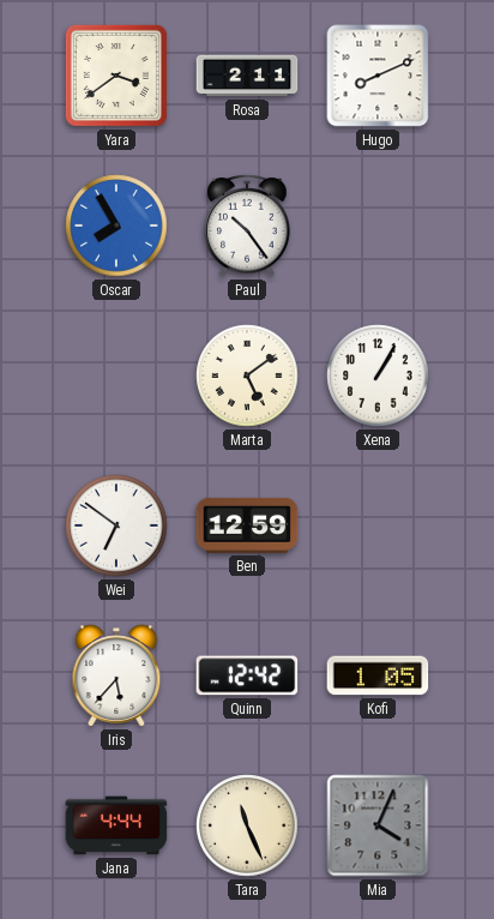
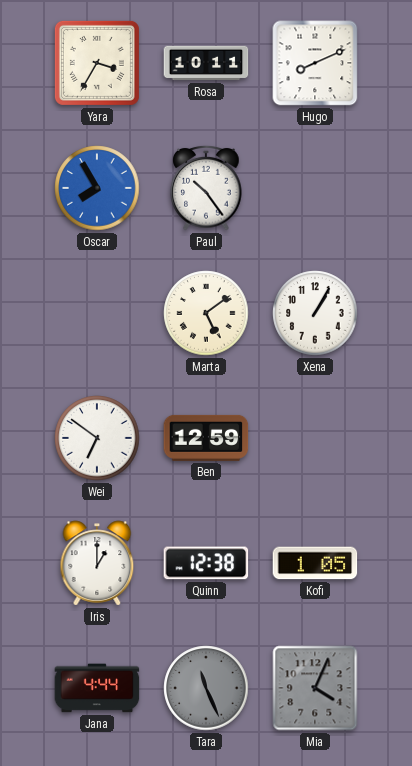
Yara: 3:39 -> 3:35 (97, 63)
Rosa: 2:11 -> 10:11 (206, 63)
Iris: 5:37 -> 1:00 (97, 563)
Quinn: 12:42 -> 12:38 (206, 563)
Tara dial: cream -> grey (206, 688)
